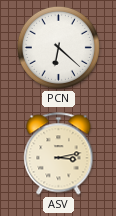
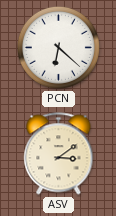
ASV: 3:13 -> 3:09 (59, 154)
